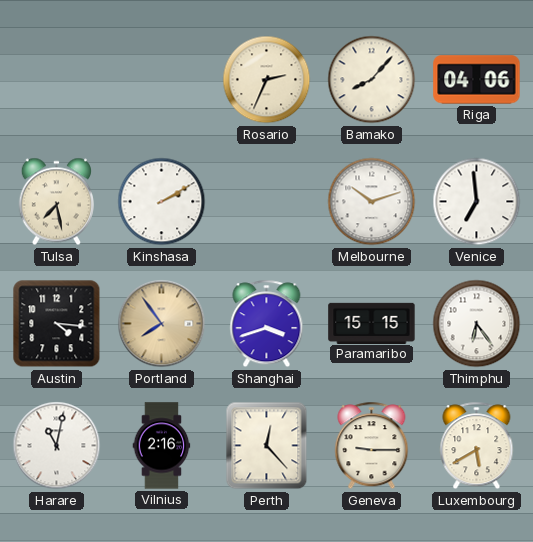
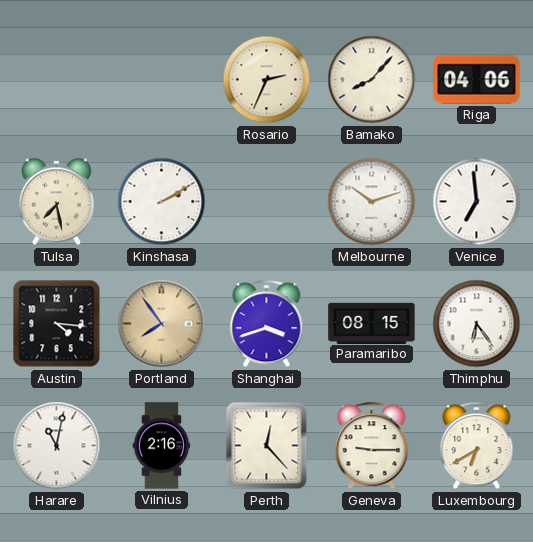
Paramaribo: 15:15 -> 08:15 (372, 323)
Luxembourg: 5:40 -> 6:40 (477, 446)
